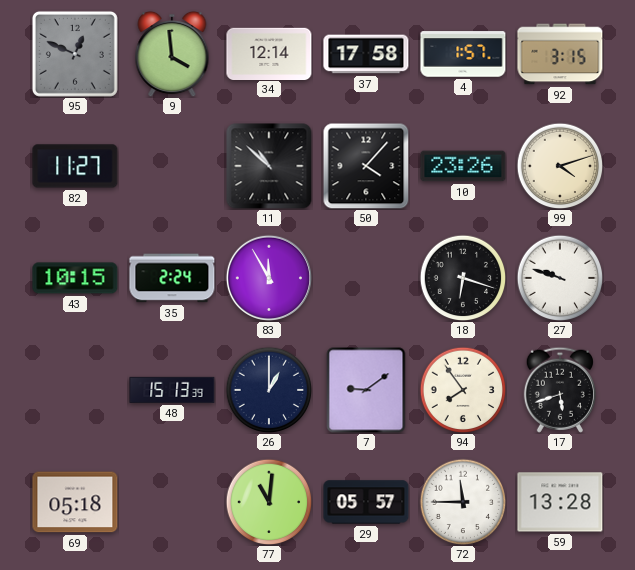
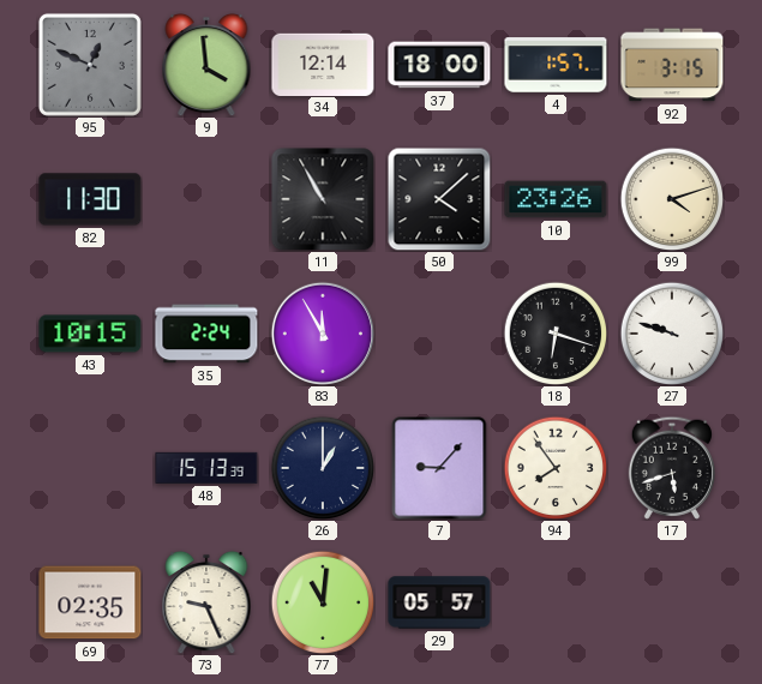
37: 17:58 -> 18:00 (439, 65)
82: 11:27 -> 11:30 (90, 199)
11: 10:52 -> 10:55 (323, 199)
50: 4:07 -> 4:08 (439, 199)
7: 9:09 -> 9:07 (439, 468)
69: 05:18 -> 02:35 (90, 602)
73: none -> 9:26 (206, 602)
72: 11:45 -> none (463, 502)
59: 13:28 -> none (560, 502)
